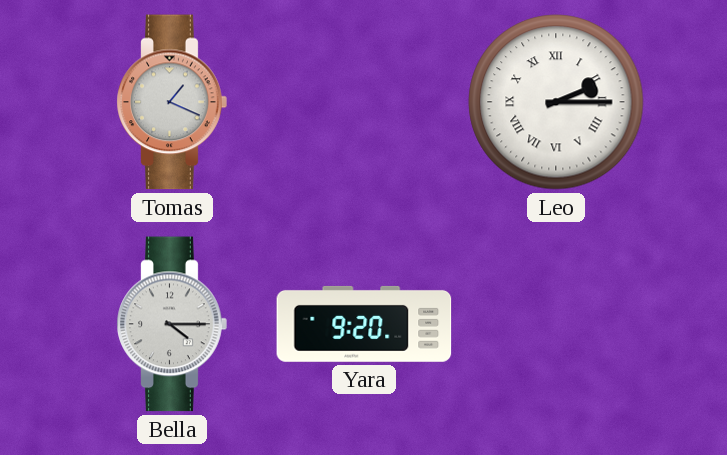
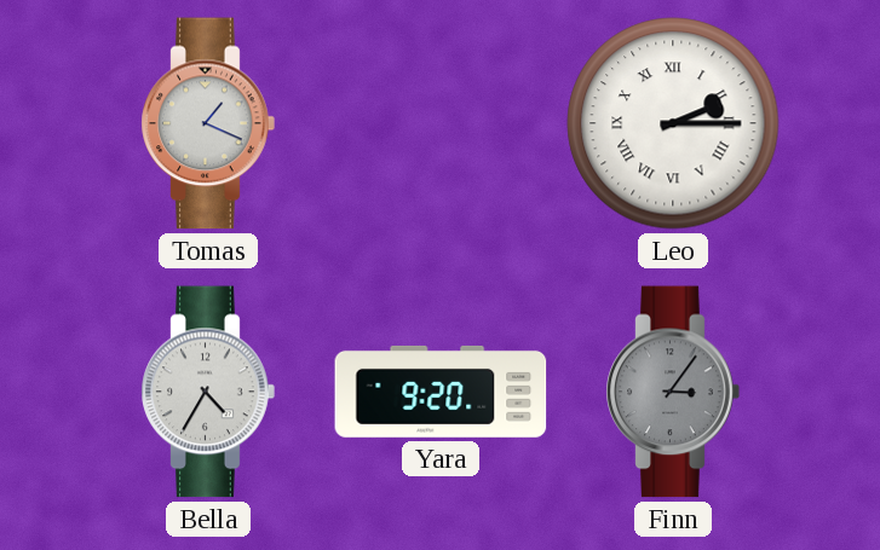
Bella: 4:15 -> 4:35 (208, 392)
Finn: none -> 3:06 (673, 392)
